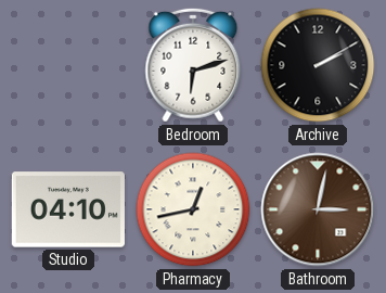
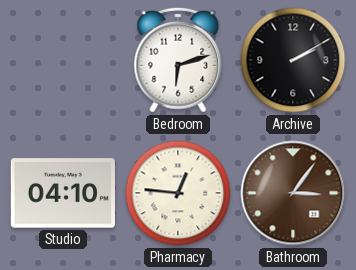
Pharmacy: 12:43 -> 12:46 (178, 193)
Bathroom: 3:02 -> 3:06 (293, 193)
